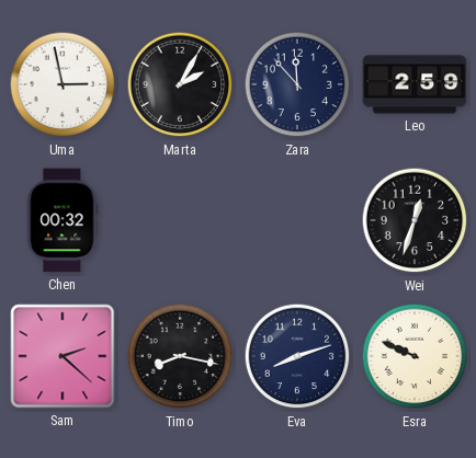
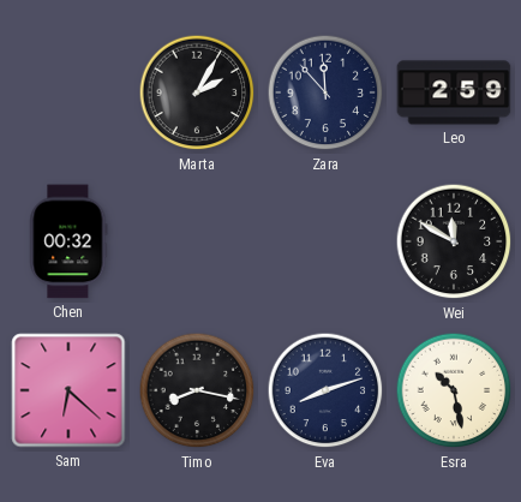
Uma: 2:58 -> none (63, 84)
Wei: 12:33 -> 11:50 (454, 241)
Sam: 2:22 -> 6:22 (68, 390)
Esra: 9:49 -> 10:28 (454, 390)
